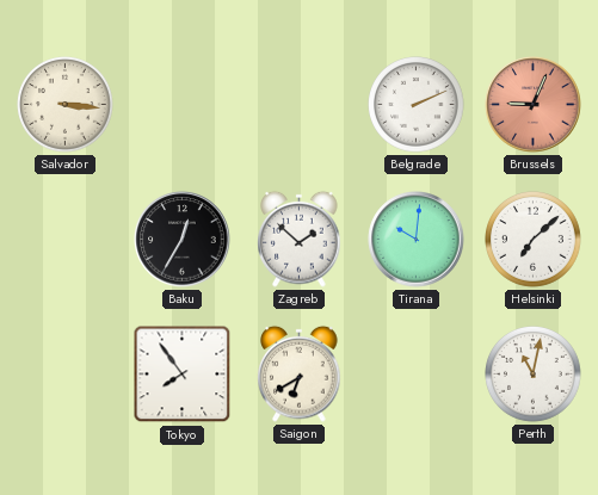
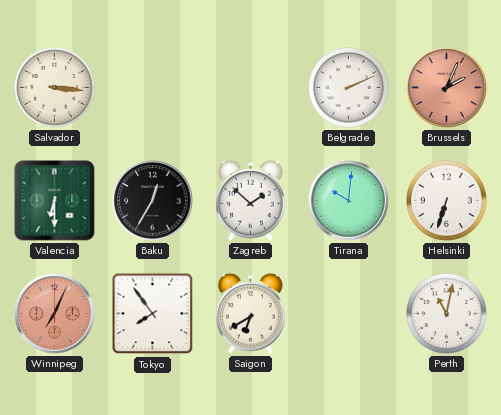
Brussels: 9:04 -> 2:04 (447, 88)
Valencia: none -> 6:30 (55, 201)
Helsinki: 7:08 -> 6:33 (447, 201)
Winnipeg: none -> 7:04 (55, 314)
